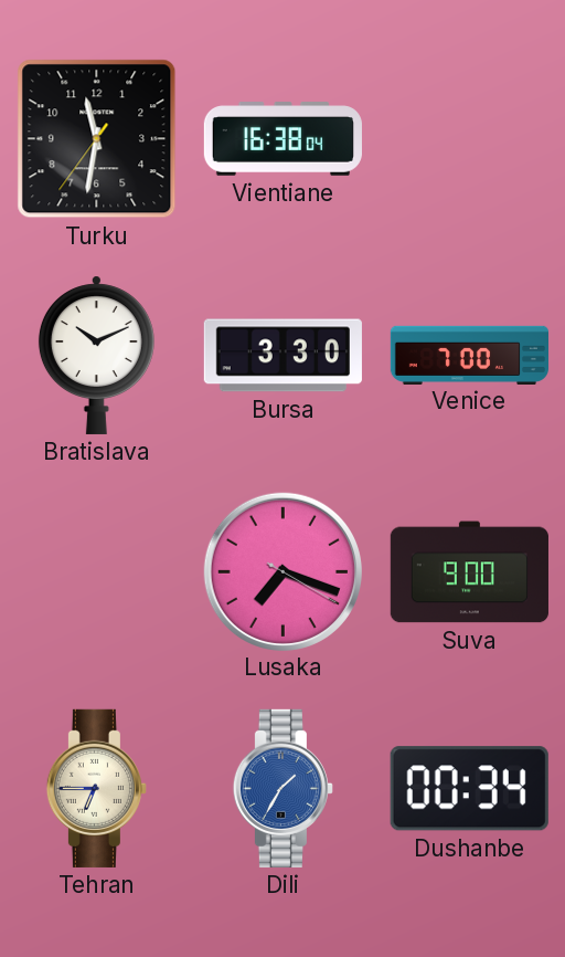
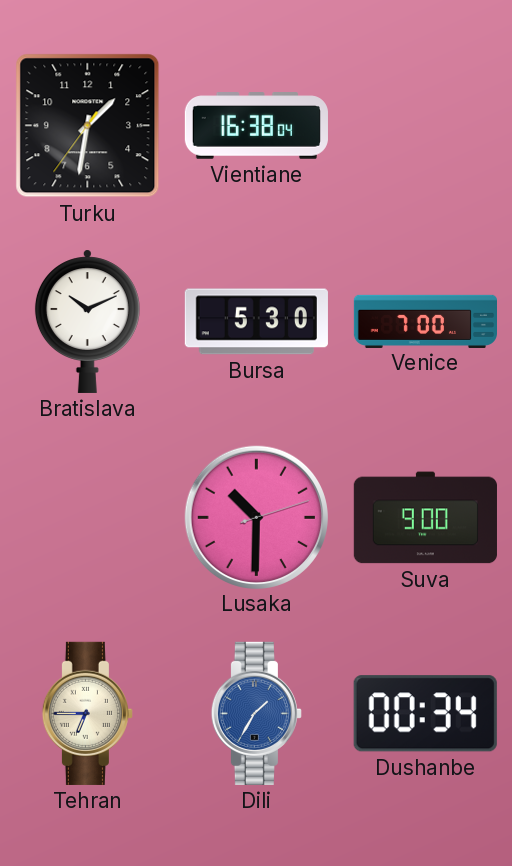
Turku: 11:31 -> 1:31 (88, 126)
Bursa: 3:30 -> 5:30 (256, 322)
Lusaka: 7:18 -> 10:30 (256, 517)
